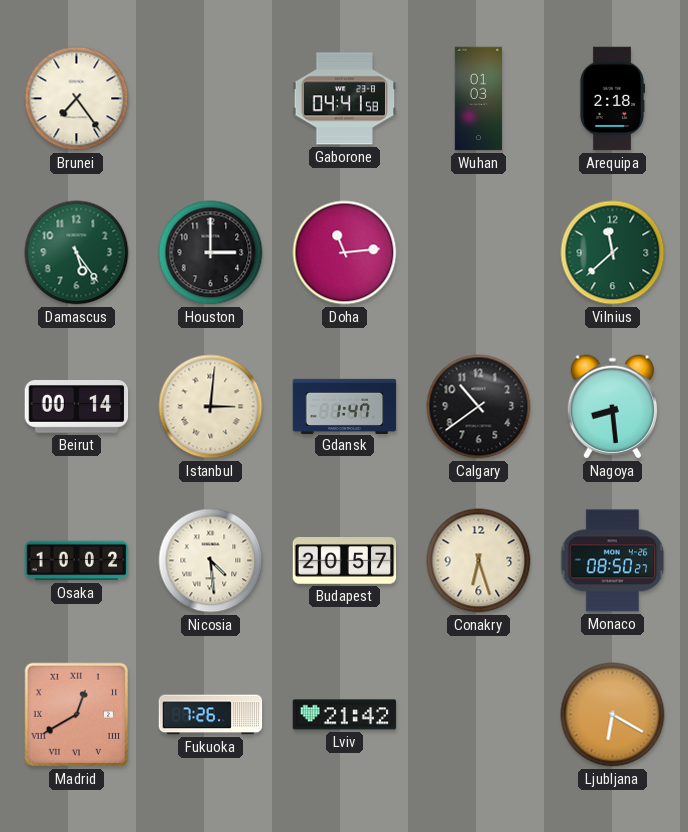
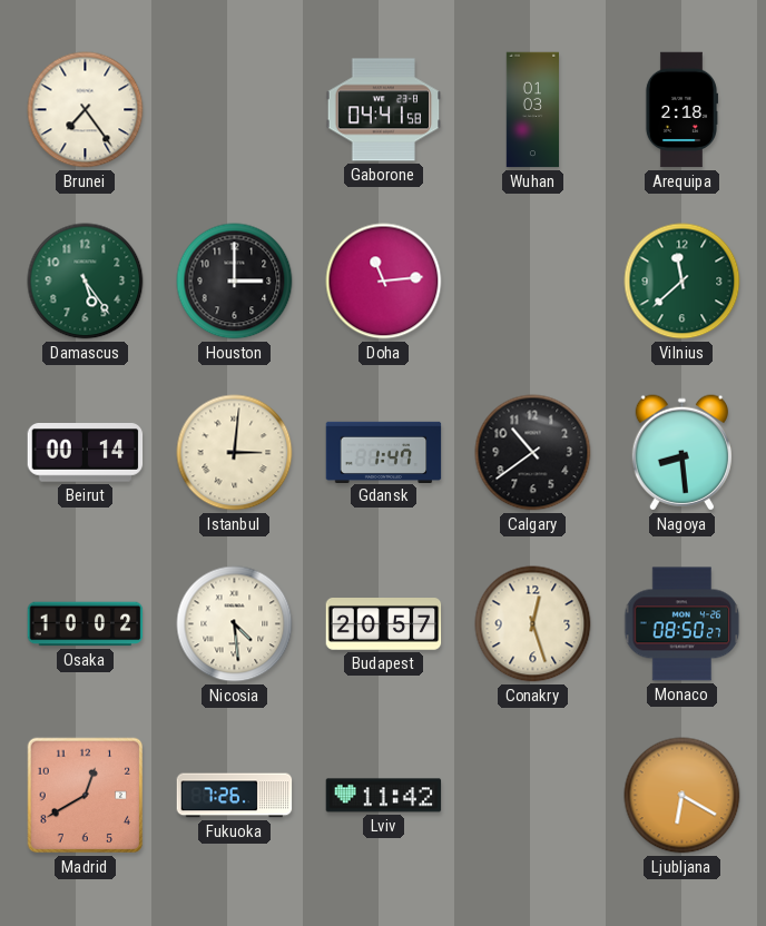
Conakry: 6:27 -> 12:27 (533, 624)
Madrid numerals: Roman -> Arabic (86, 796)
Lviv: 21:42 -> 11:42 (384, 796)
